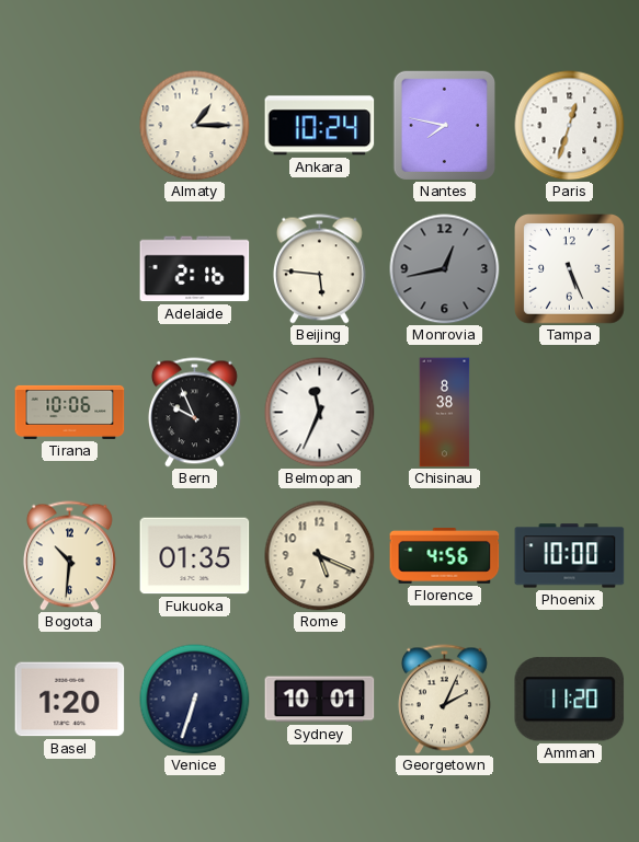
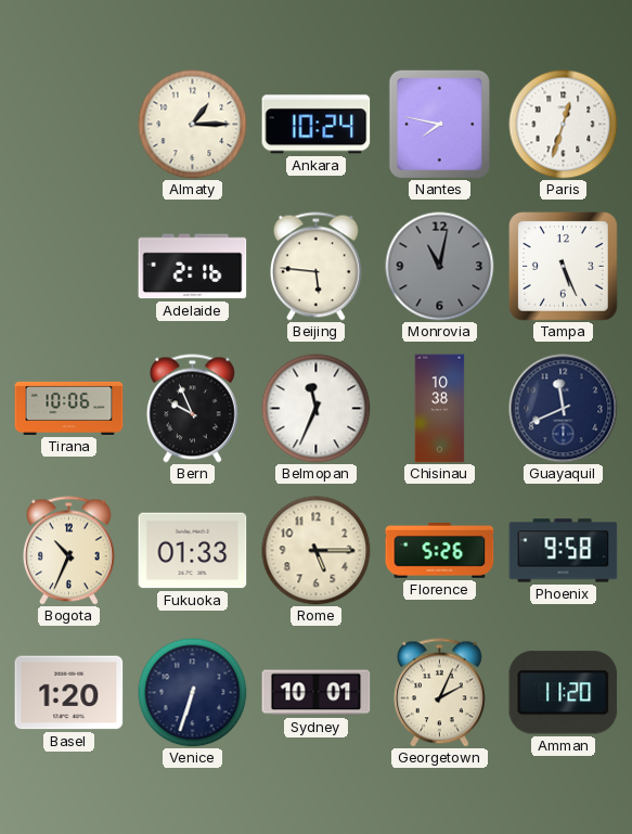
Monrovia: 12:43 -> 11:02 (440, 267)
Chisinau: 8:38 -> 10:38 (440, 409)
Guayaquil: none -> 11:41 (564, 409)
Bogota: 10:31 -> 10:34 (68, 551)
Fukuoka: 01:35 -> 01:33 (193, 551)
Rome: 5:19 -> 5:15 (317, 551)
Florence: 4:56 -> 5:26 (440, 551)
Phoenix: 10:00 -> 9:58 (564, 551)
